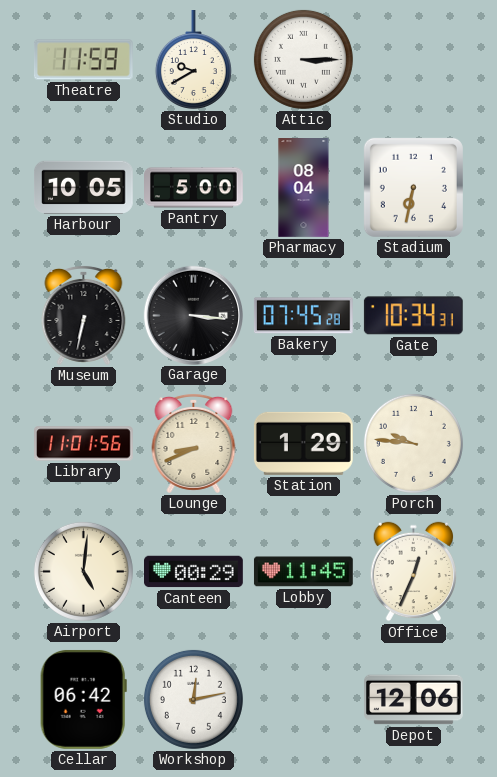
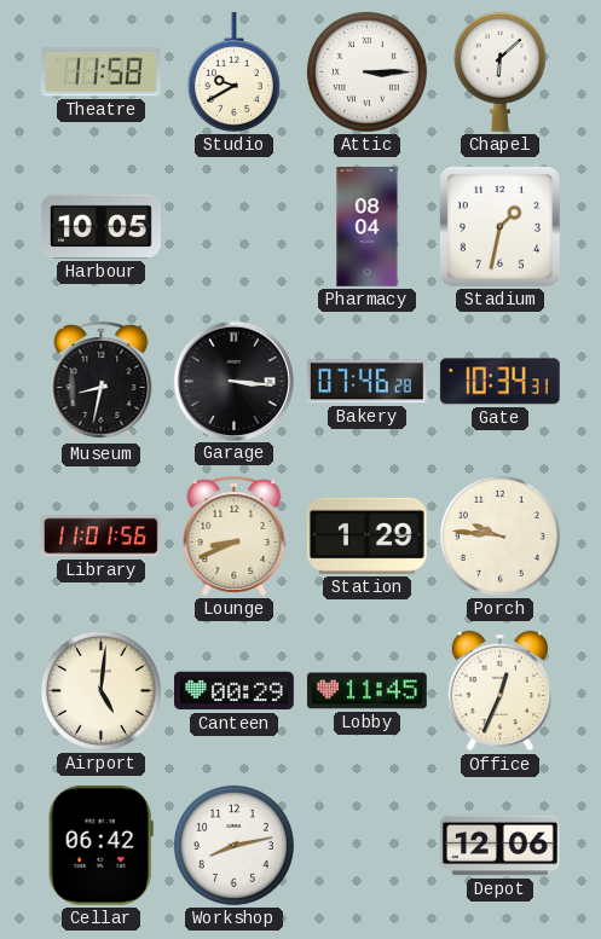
Theatre: 11:59 -> 11:58 (100, 73)
Chapel: none -> 6:08 (499, 71)
Pantry: 5:00 -> none (194, 188)
Stadium: 6:32 -> 1:32 (499, 226)
Museum: 6:32 -> 8:32 (102, 381)
Bakery: 07:45 -> 07:46 (366, 382)
Workshop: 12:13 -> 8:13 (233, 845)
